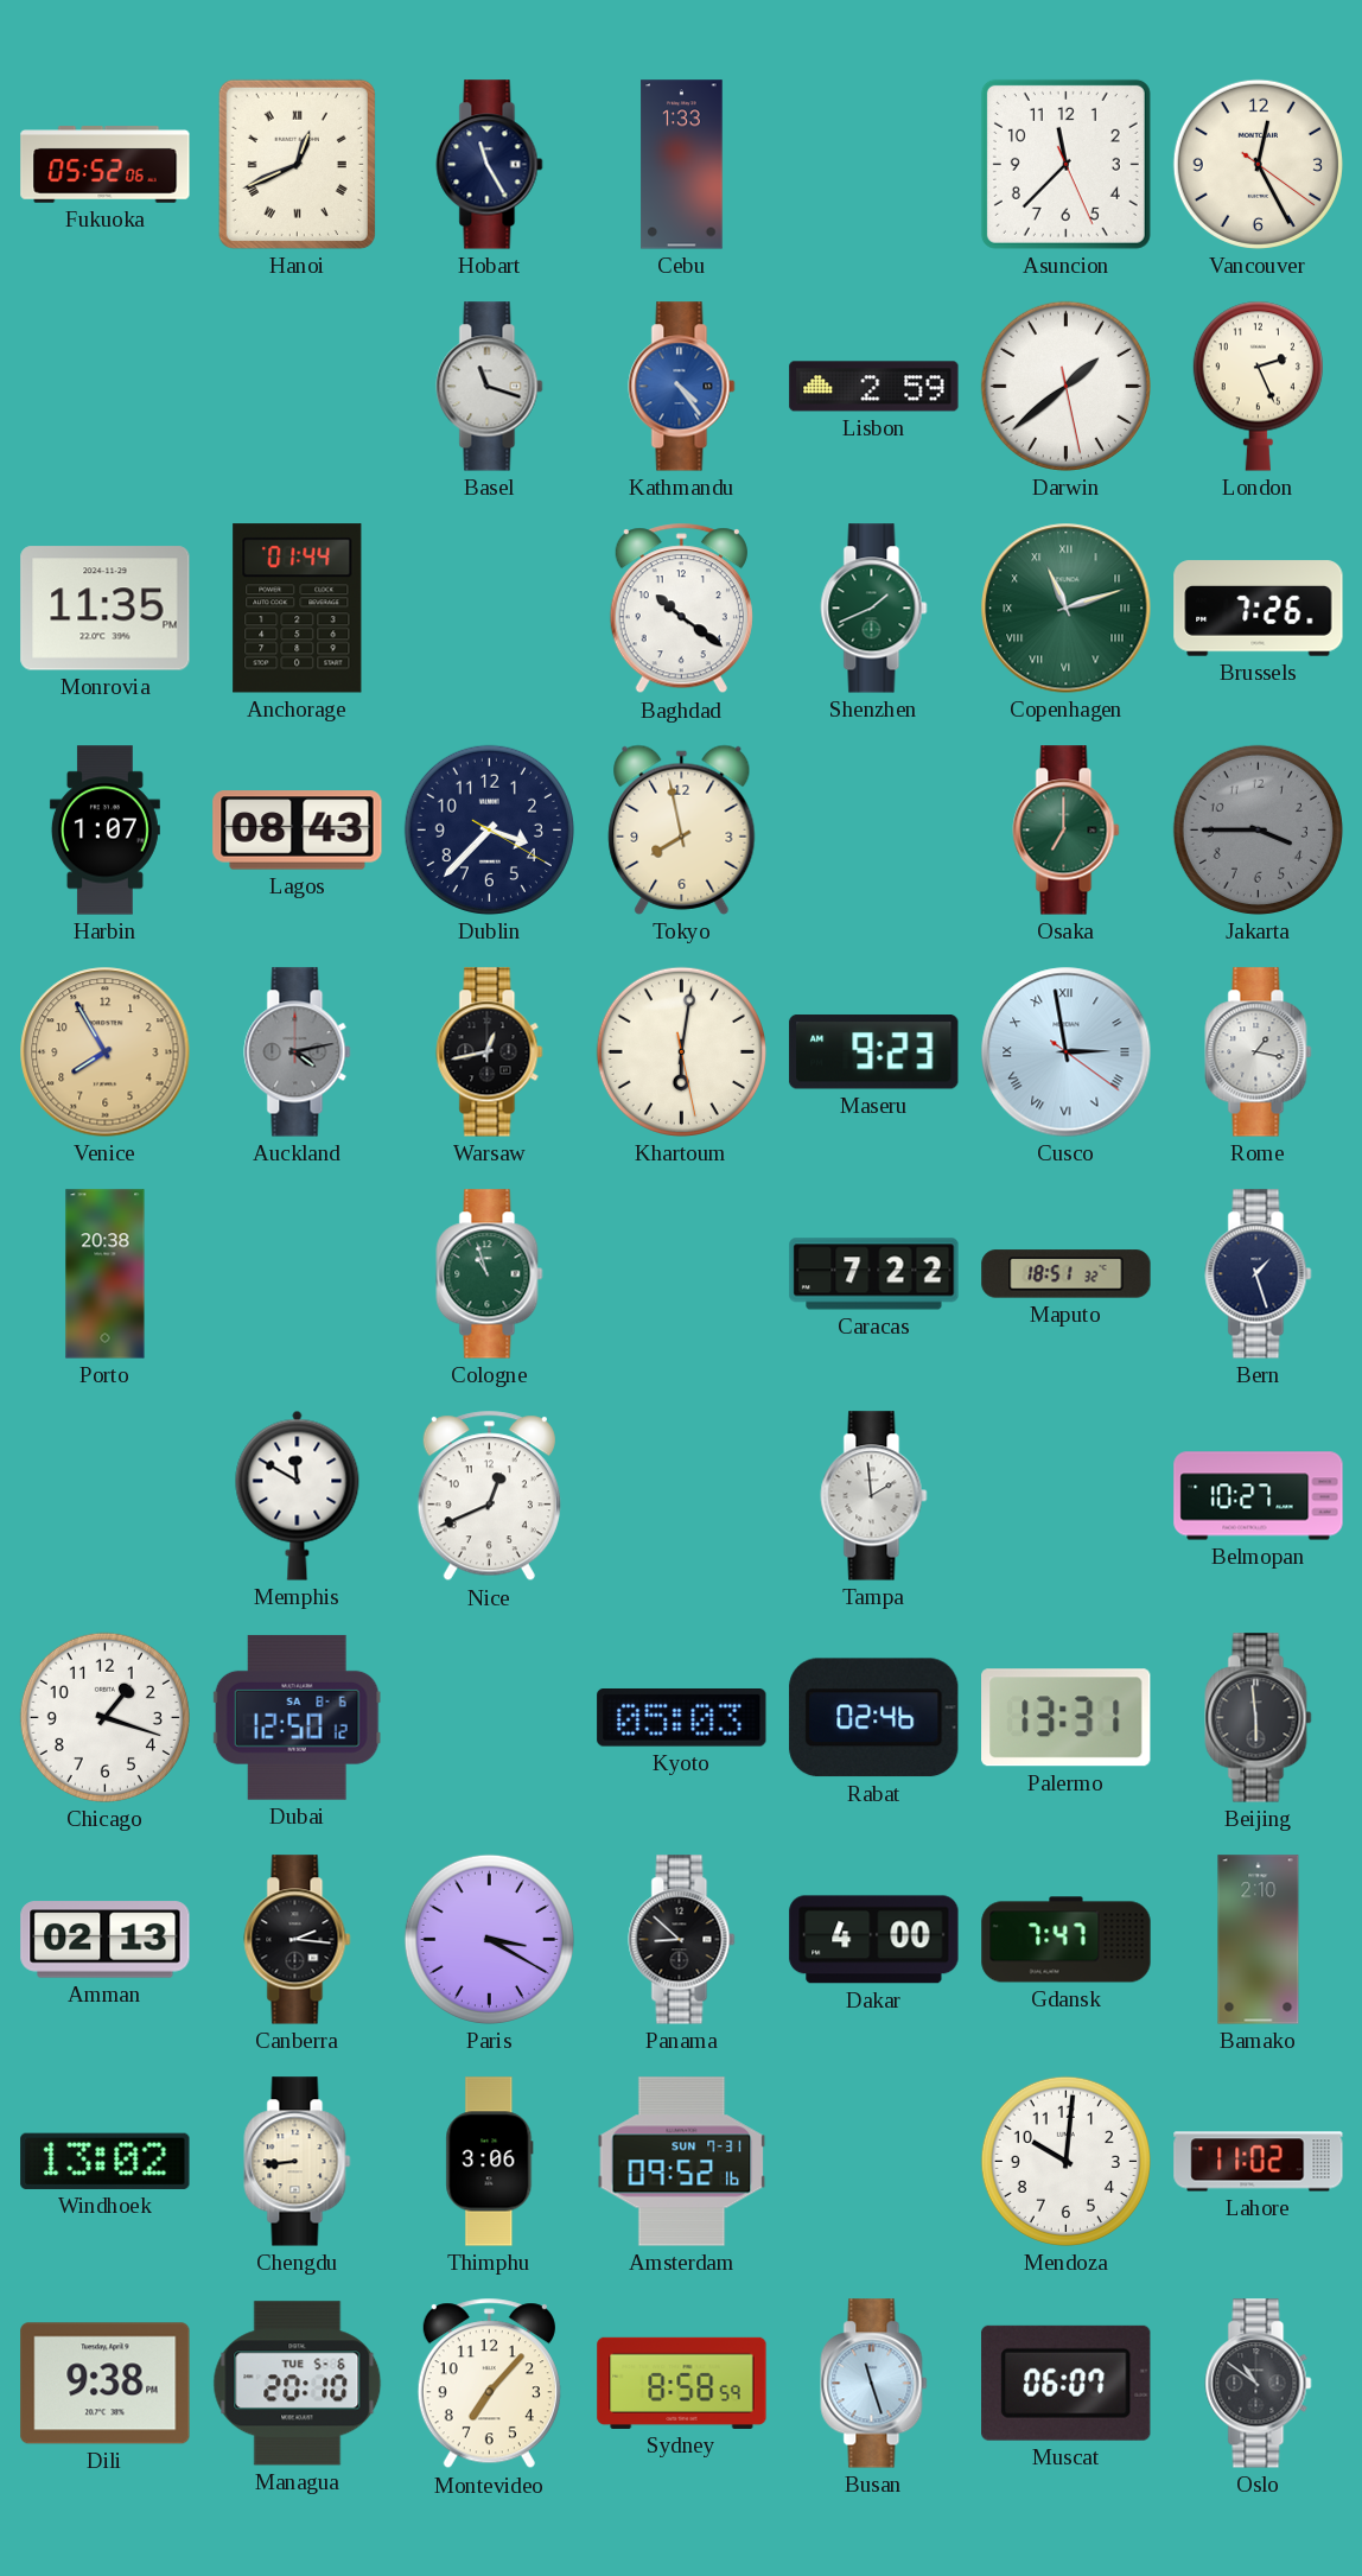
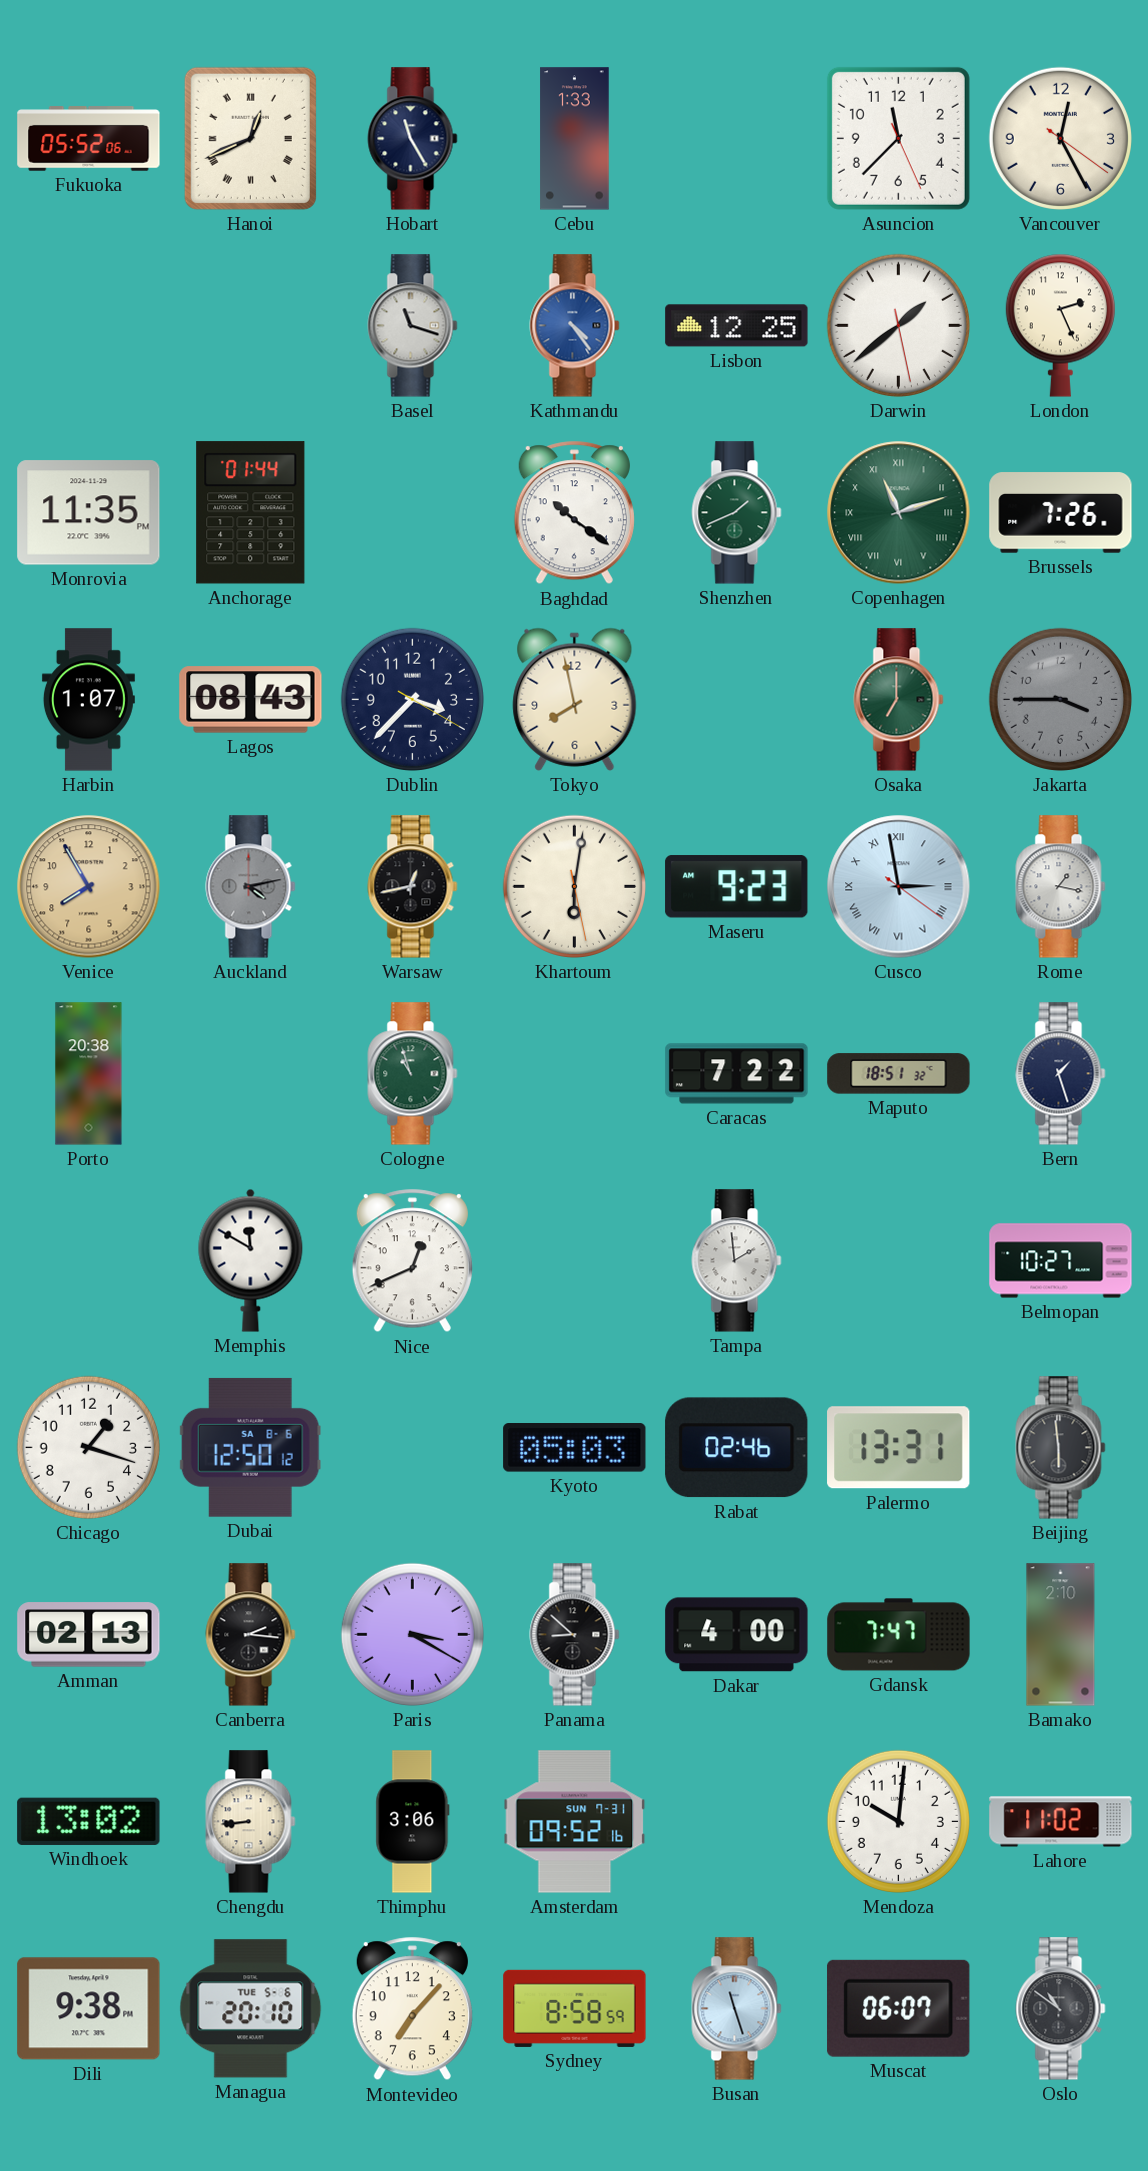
Lisbon: 2:59 -> 12:25 (737, 326)
